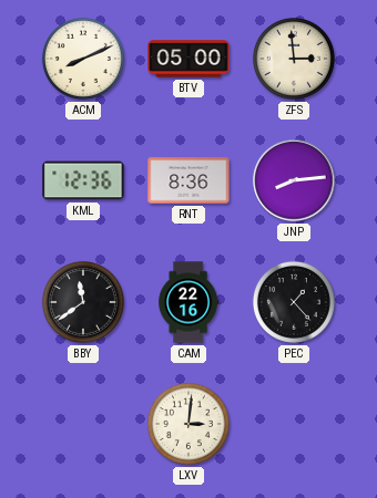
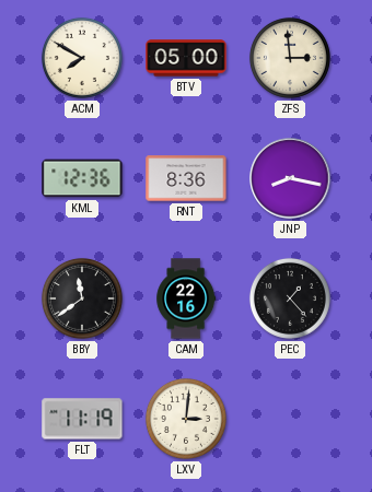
ACM: 8:11 -> 7:50 (82, 58)
JNP: 8:14 -> 8:17 (290, 178)
FLT: none -> 11:19 (82, 419)
